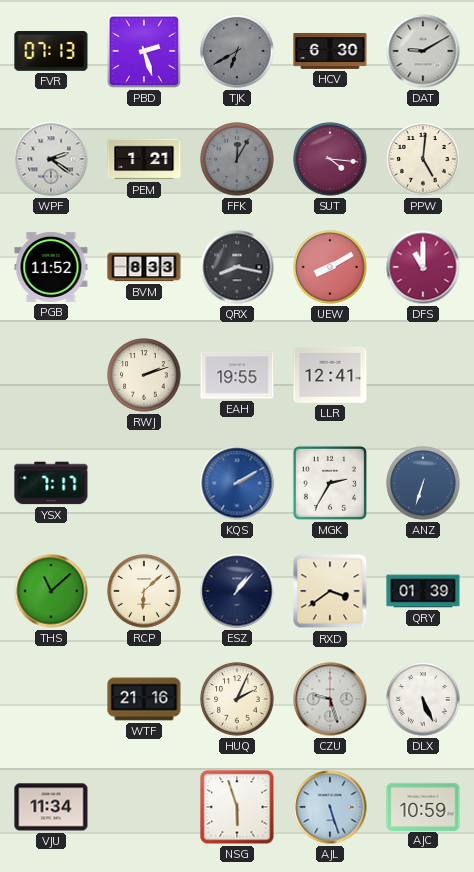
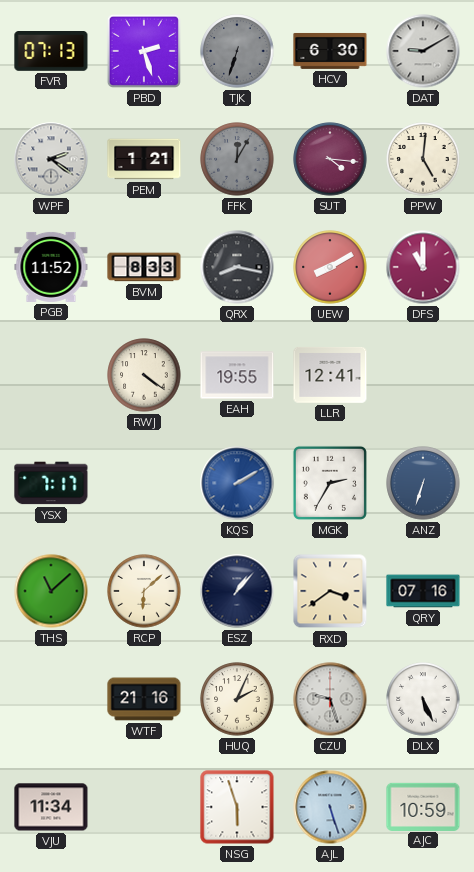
TJK: 6:40 -> 6:33 (237, 51)
RWJ: 2:12 -> 4:21 (144, 375)
QRY: 01:39 -> 07:16 (423, 591)
